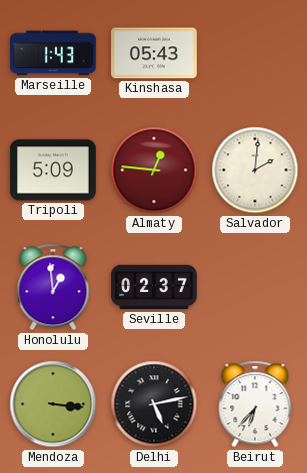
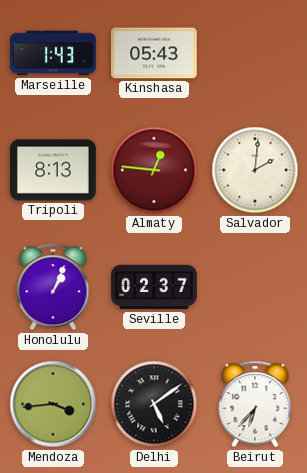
Tripoli: 5:09 -> 8:13 (53, 170)
Honolulu: 12:59 -> 1:04 (53, 287)
Mendoza: 3:16 -> 3:44 (53, 404)
Delhi: 5:13 -> 5:09 (154, 404)
